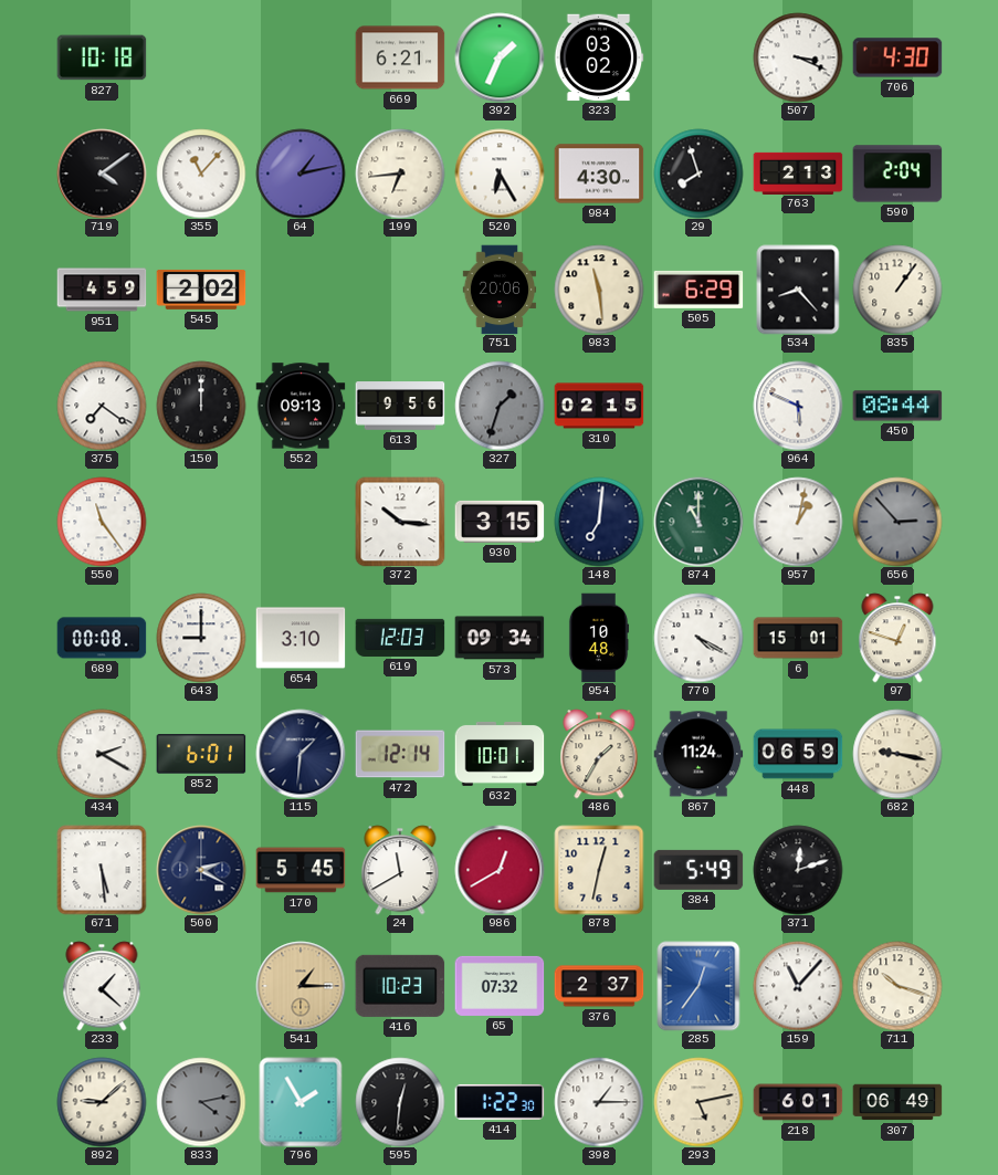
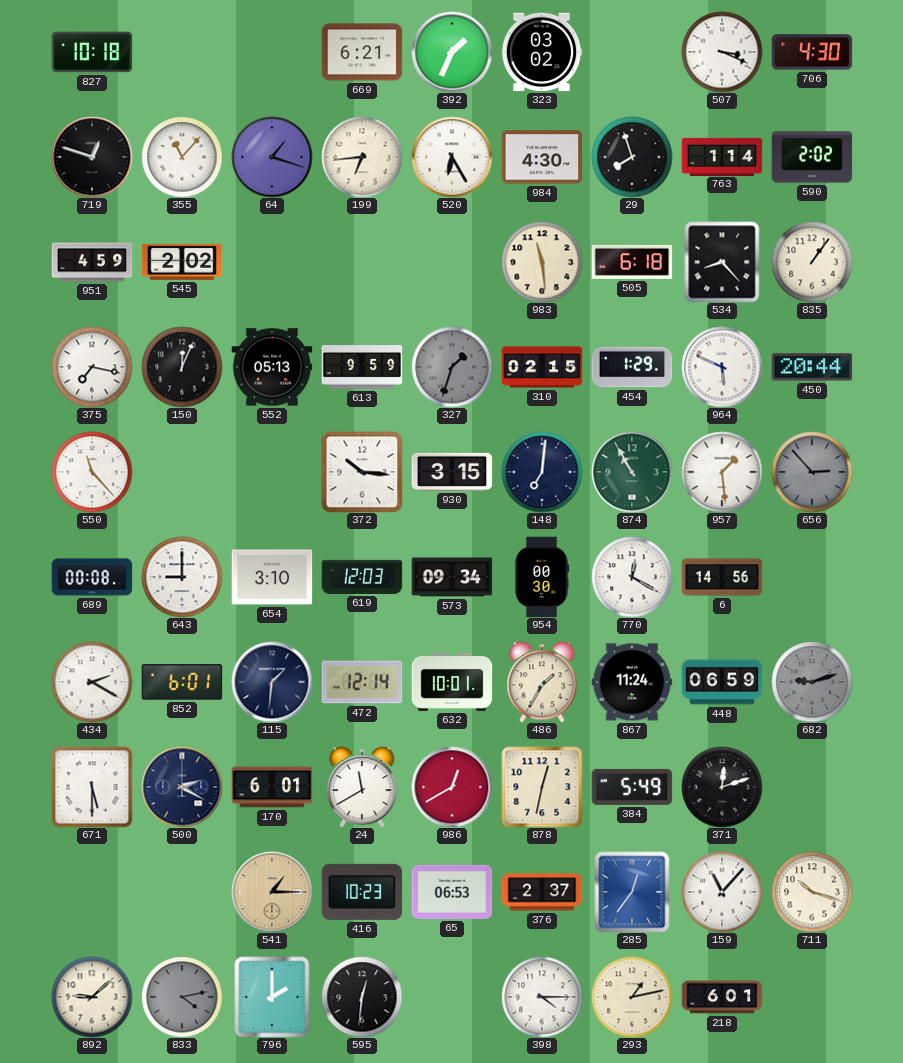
719: 4:09 -> 12:48 (92, 157)
64: 1:13 -> 1:18 (272, 157)
763: 2:13 -> 1:14 (722, 156)
590: 2:04 -> 2:02 (812, 157)
751: 20:06 -> none (500, 290)
505: 6:29 -> 6:18 (632, 262)
375: 7:21 -> 7:17 (92, 367)
150: 12:00 -> 12:04 (182, 367)
552: 09:13 -> 05:13 (272, 367)
613: 9:56 -> 9:59 (362, 367)
454: none -> 1:29 (632, 367)
450: 08:44 -> 20:44 (812, 367)
550: 11:24 -> 11:23 (92, 472)
874: 11:00 -> 10:55 (632, 472)
957: 1:02 -> 1:29 (722, 472)
954: 10:48 -> 00:30 (542, 577)
770: 4:20 -> 12:20 (632, 577)
6: 15:01 -> 14:56 (722, 577)
97: 12:48 -> none (897, 638)
682: 9:17 -> 9:12 (812, 682)
682 dial: cream -> grey (812, 682)
671: 5:29 -> 5:30 (92, 787)
170: 5:45 -> 6:01 (272, 787)
233: 1:22 -> none (102, 986)
65: 07:32 -> 06:53 (452, 892)
796: 1:55 -> 2:00 (272, 997)
414: 1:22 -> none (500, 1102)
398: 1:15 -> 4:15 (542, 997)
293: 5:13 -> 1:13 (632, 997)
307: 06:49 -> none (897, 1102)
